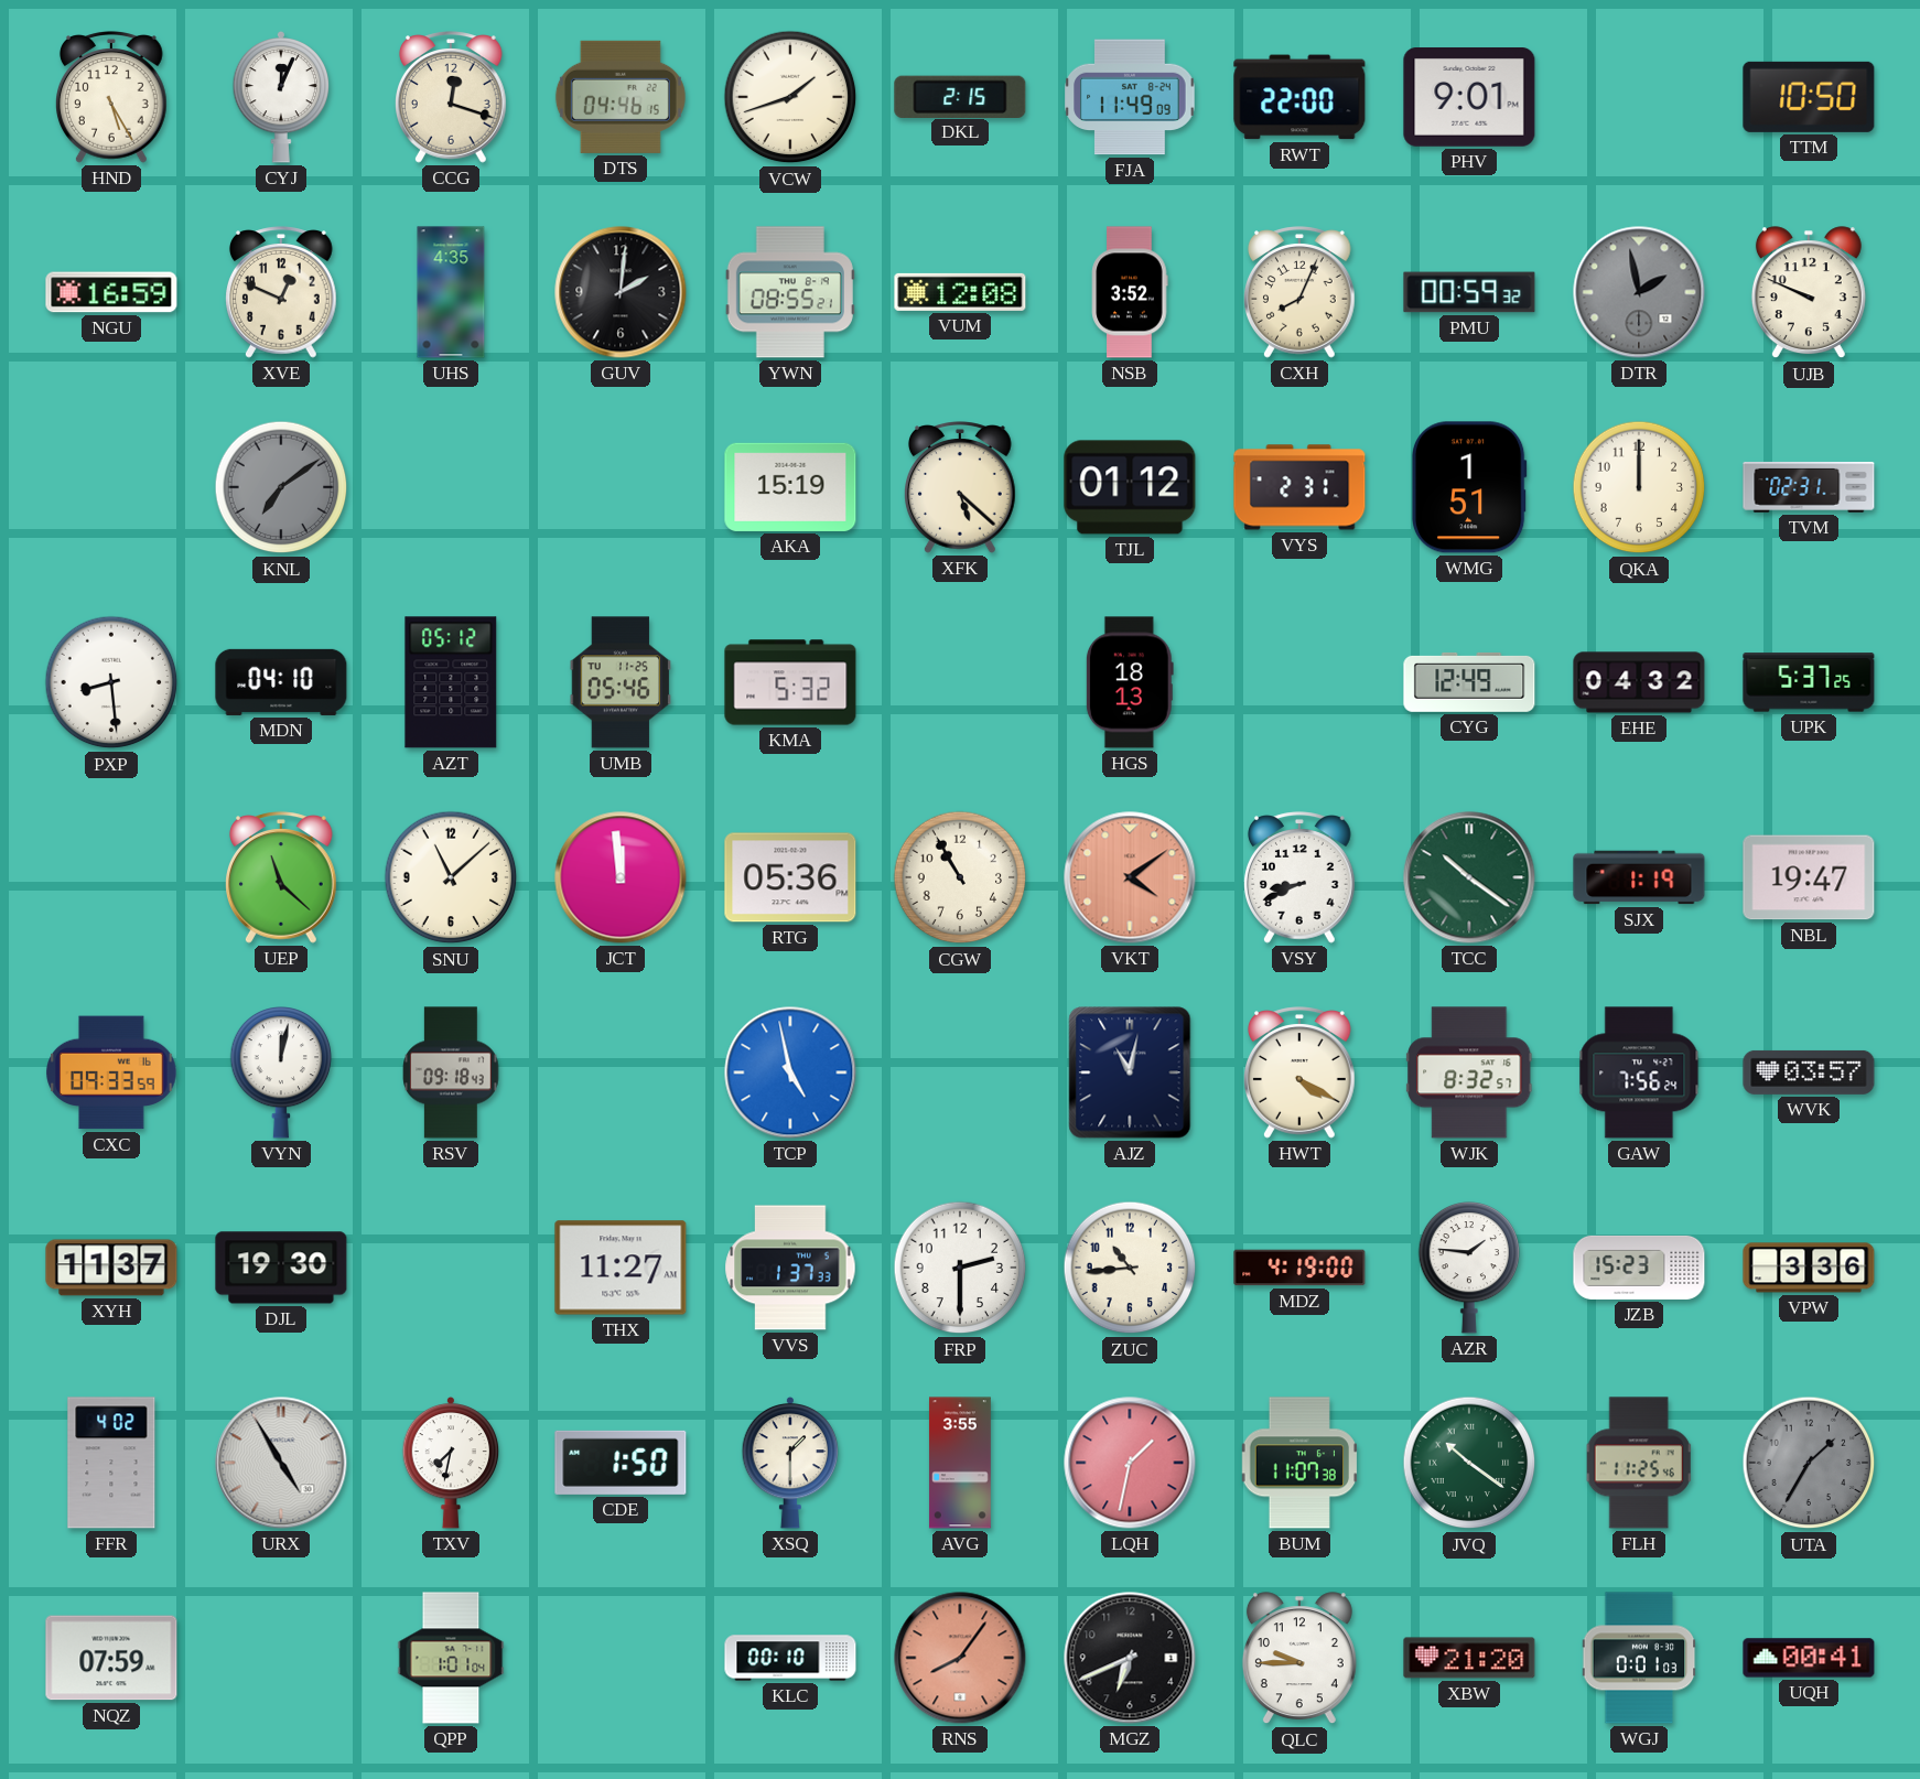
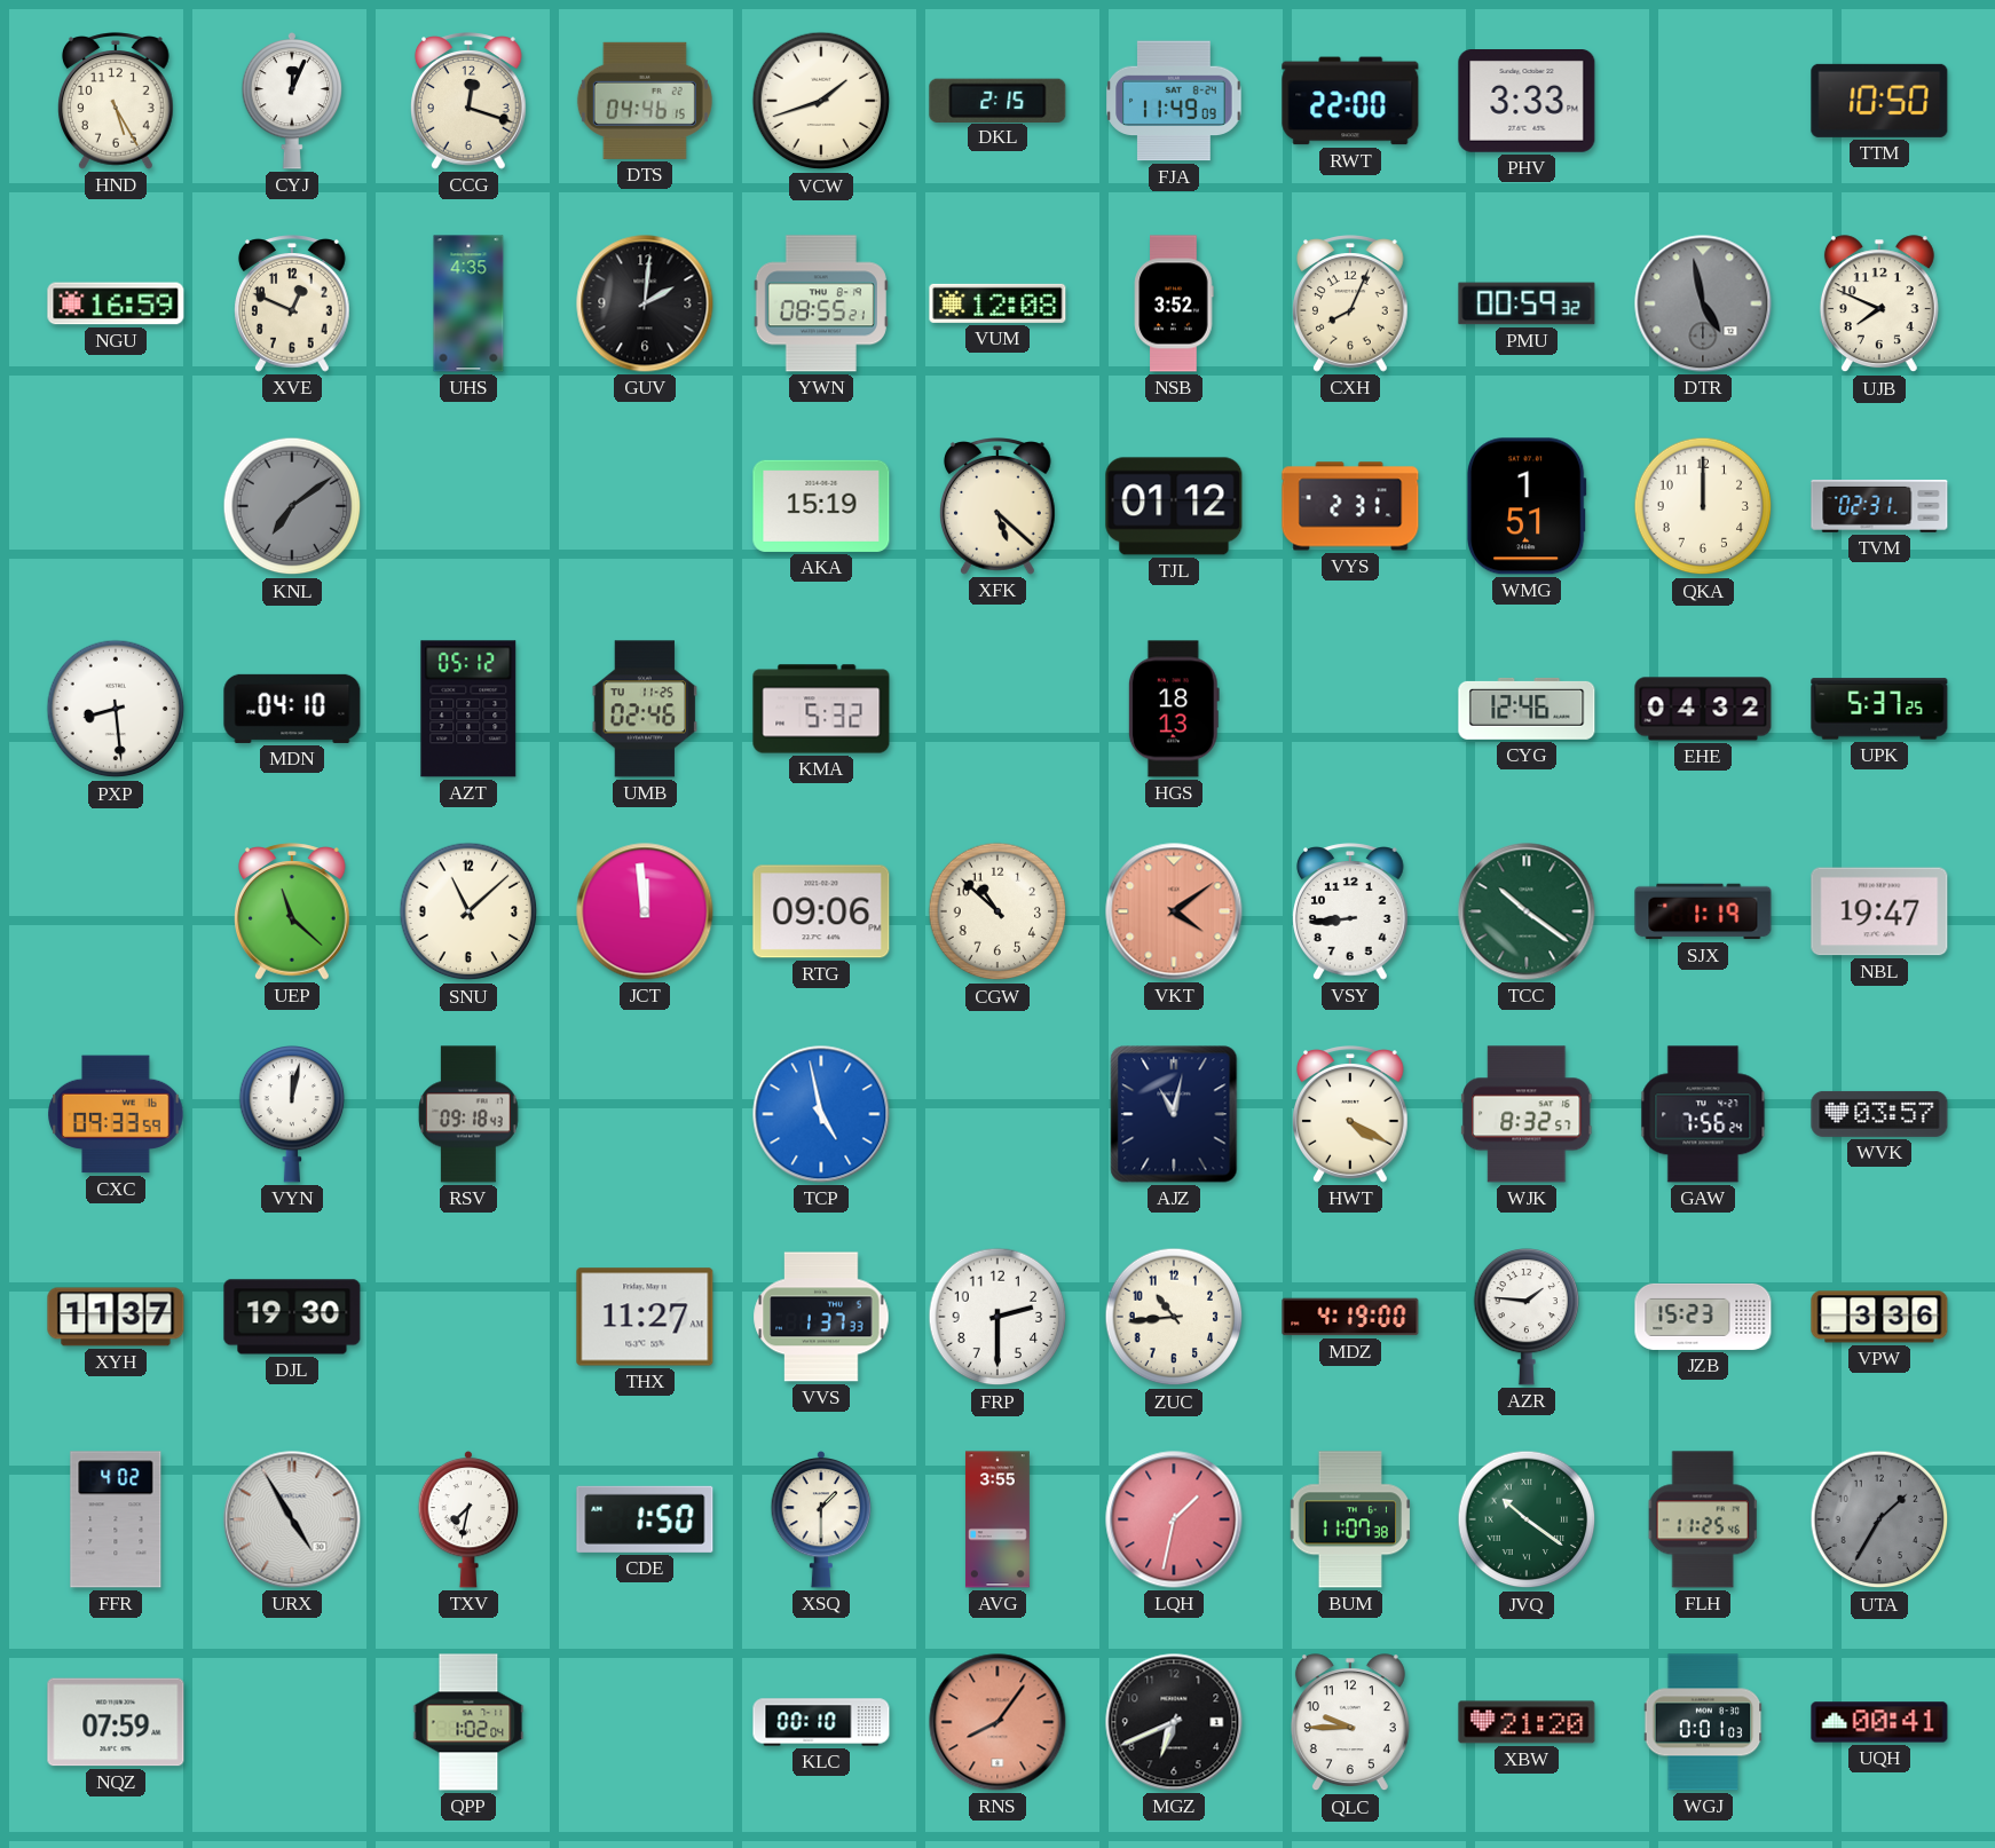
PHV: 9:01 -> 3:33 (1527, 102)
DTR: 1:58 -> 4:58 (1703, 303)
UJB: 9:49 -> 7:49 (1879, 305)
UMB: 05:46 -> 02:46 (645, 709)
CYG: 12:49 -> 12:46 (1527, 709)
RTG: 05:36 -> 09:06 (821, 911)
CGW: 10:55 -> 10:52 (997, 911)
VSY: 8:41 -> 8:44 (1351, 911)
QPP: 1:01 -> 1:02 (468, 1722)
